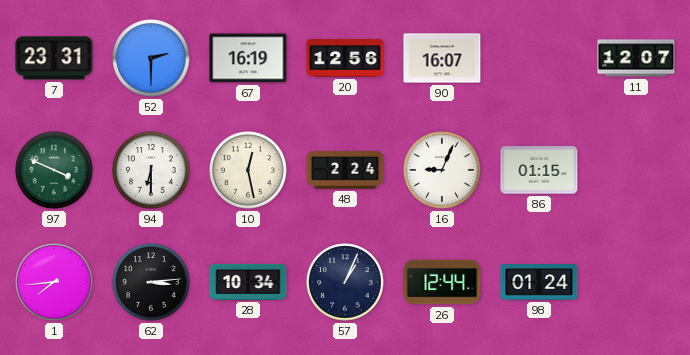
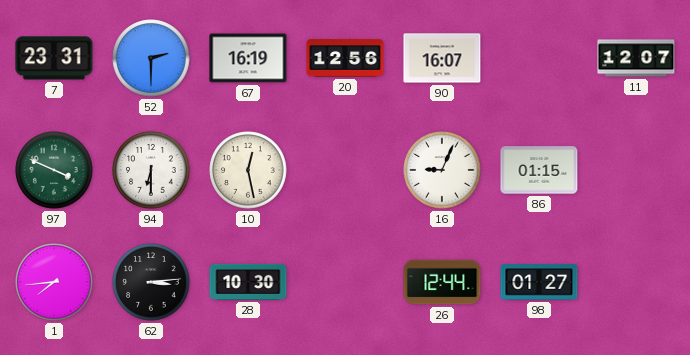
48: 2:24 -> none (345, 171)
28: 10:34 -> 10:30 (248, 282)
57: 1:04 -> none (345, 282)
98: 01:24 -> 01:27 (539, 282)
